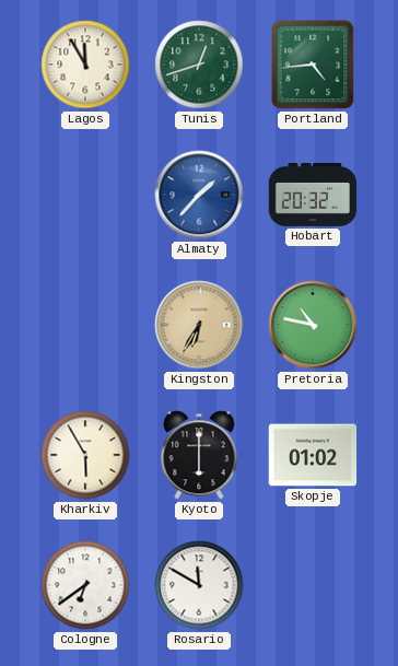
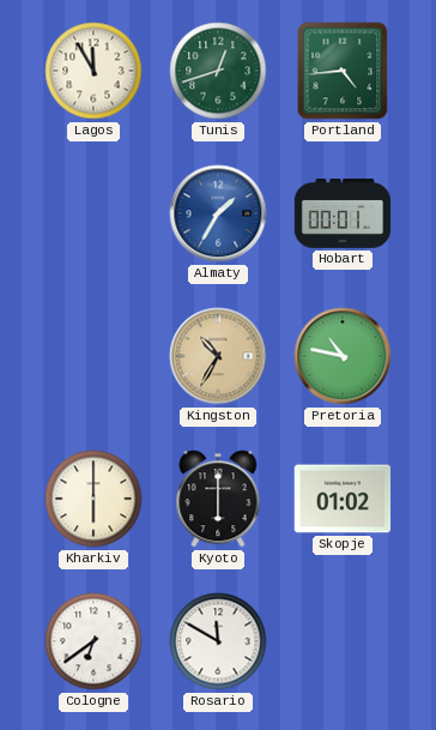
Almaty: 1:37 -> 1:35 (218, 213)
Hobart: 20:32 -> 00:01 (343, 215)
Kingston: 6:35 -> 10:35 (218, 356)
Kharkiv: 5:55 -> 6:00 (93, 499)
